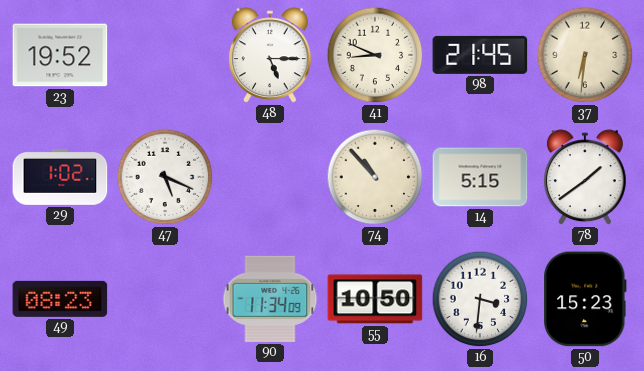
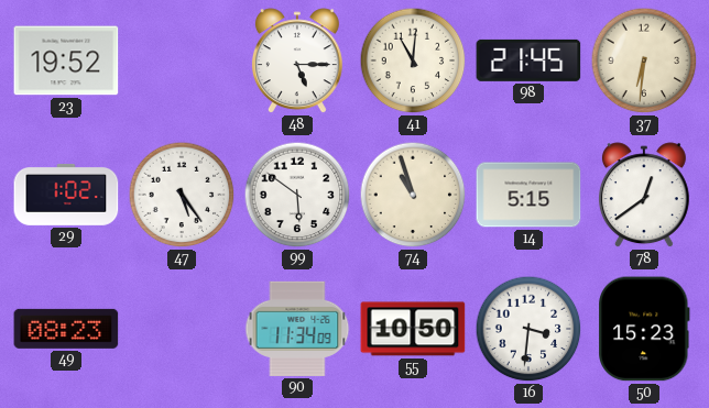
41: 8:49 -> 11:01 (413, 60)
47: 5:19 -> 5:24 (182, 195)
99: none -> 5:51 (297, 195)
74: 10:53 -> 10:57 (413, 195)
78: 1:39 -> 12:39 (644, 196)
